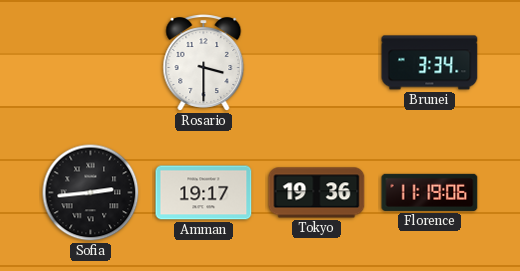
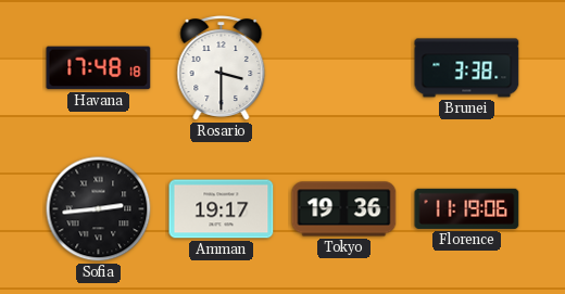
Havana: none -> 17:48 (99, 68)
Brunei: 3:34 -> 3:38 (467, 68)
